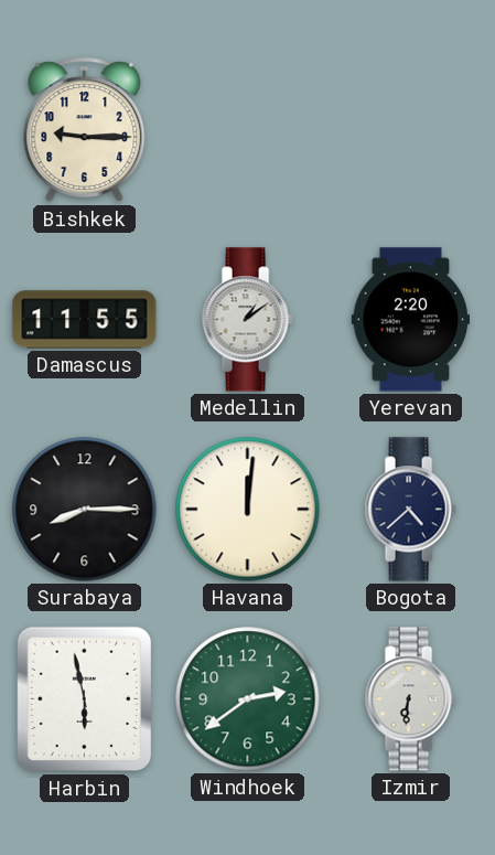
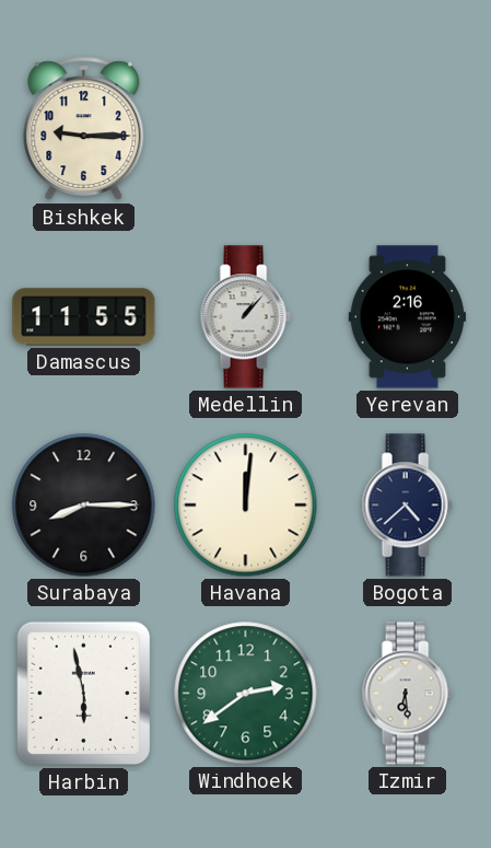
Medellin: 1:09 -> 1:07 (245, 317)
Yerevan: 2:20 -> 2:16 (407, 317)
Izmir: 6:31 -> 6:29 (407, 694)
